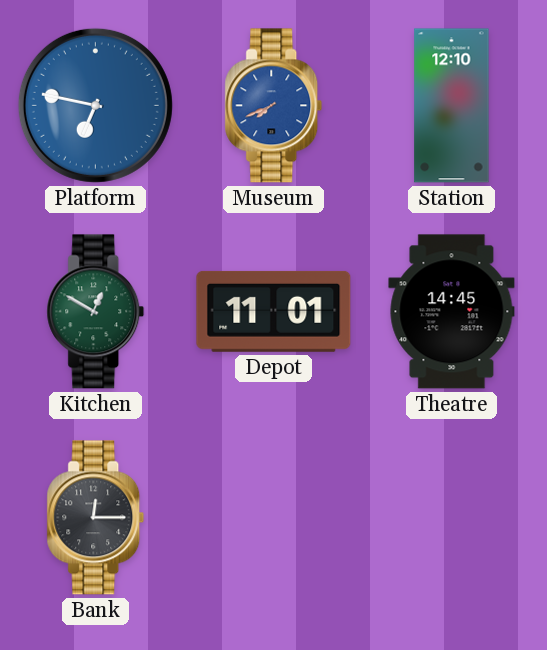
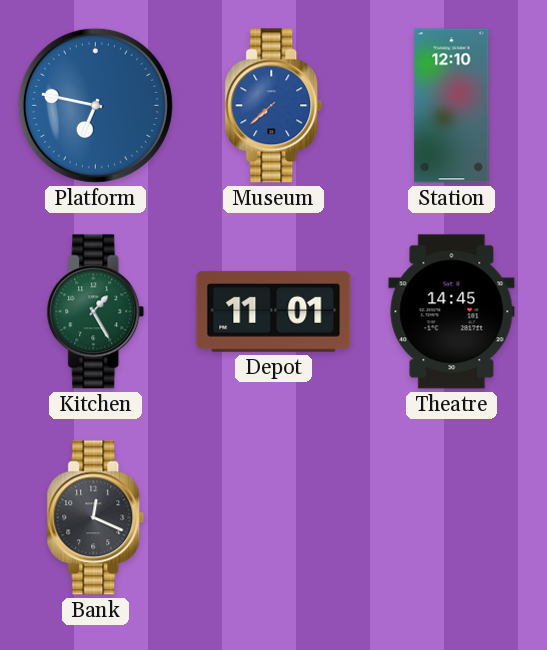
Museum: 7:41 -> 7:38 (274, 106)
Kitchen: 12:50 -> 1:25 (96, 312)
Bank: 12:15 -> 12:19 (96, 518)
